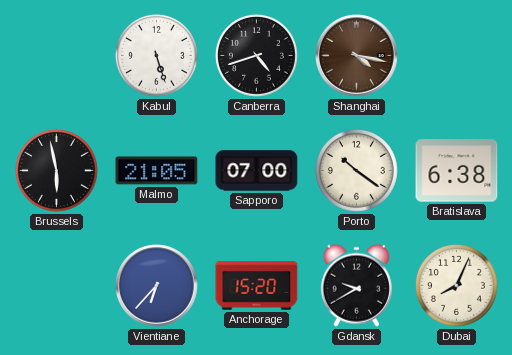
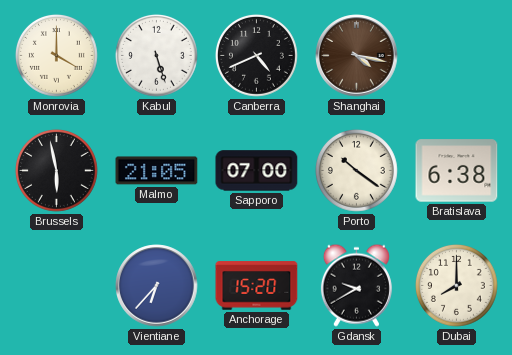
Monrovia: none -> 4:00 (56, 55)
Canberra: 4:42 -> 4:41 (256, 55)
Dubai: 8:04 -> 8:00 (456, 285)
